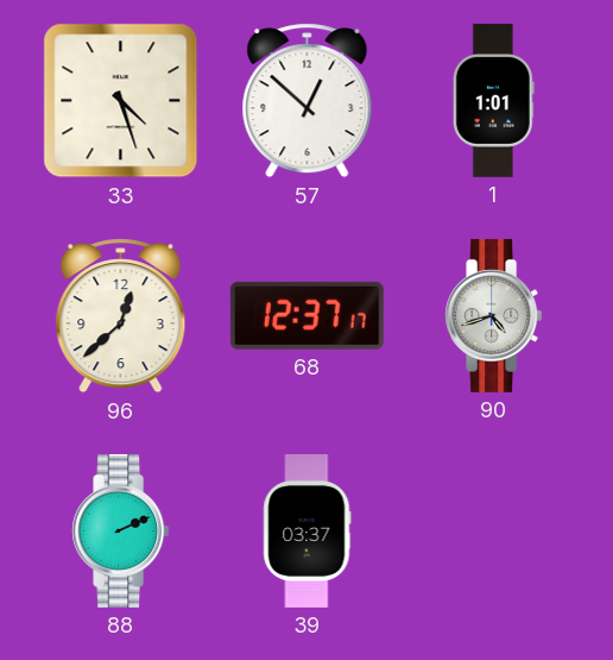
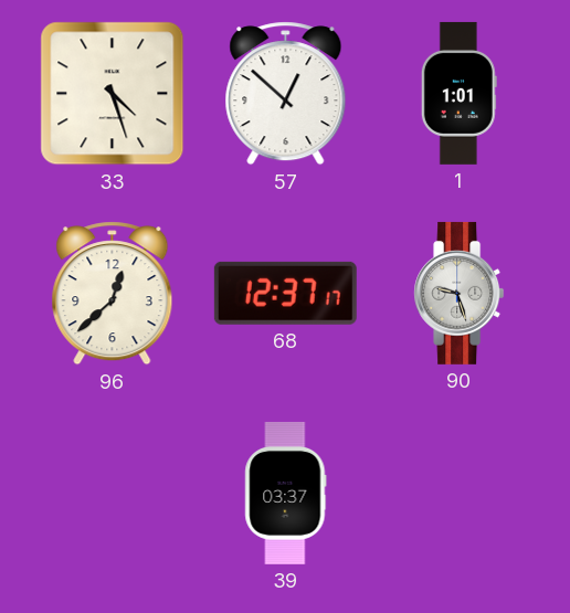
90: 4:42 -> 9:27 (460, 293)
88: 2:11 -> none (121, 530)
